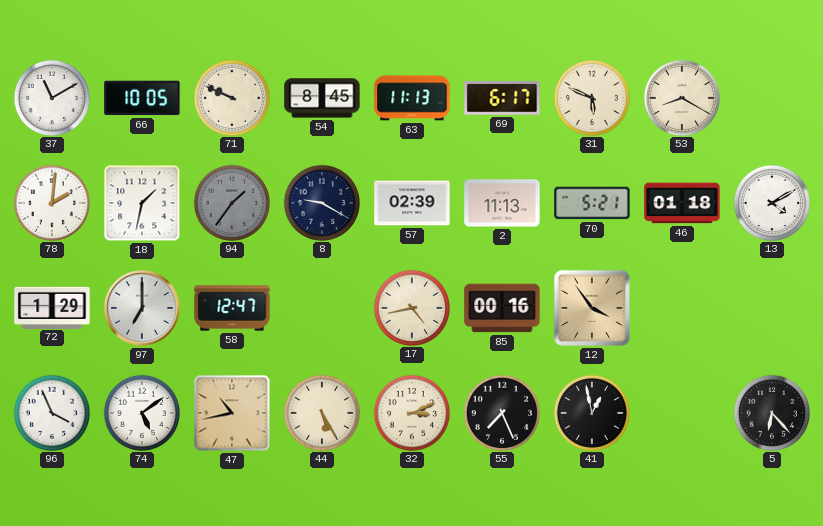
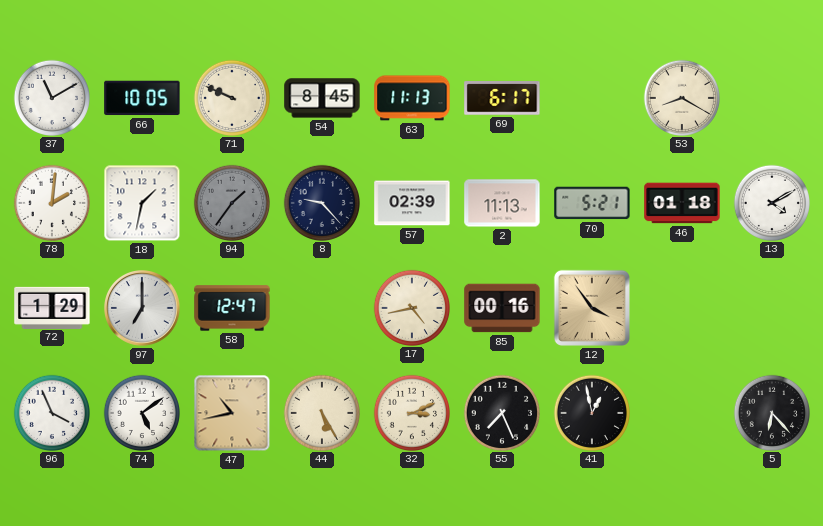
31: 5:49 -> none (591, 97)
8: 9:20 -> 9:23 (321, 202)
